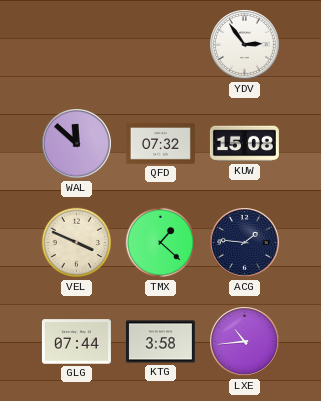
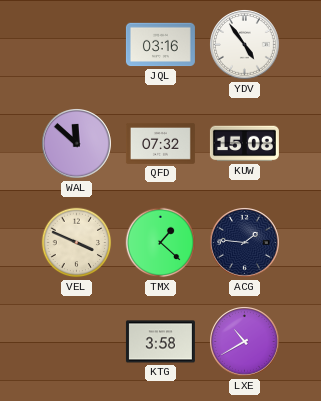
JQL: none -> 03:16 (160, 45)
YDV: 2:54 -> 4:54 (245, 45)
GLG: 07:44 -> none (76, 342)
LXE: 10:44 -> 10:40 (245, 342)
